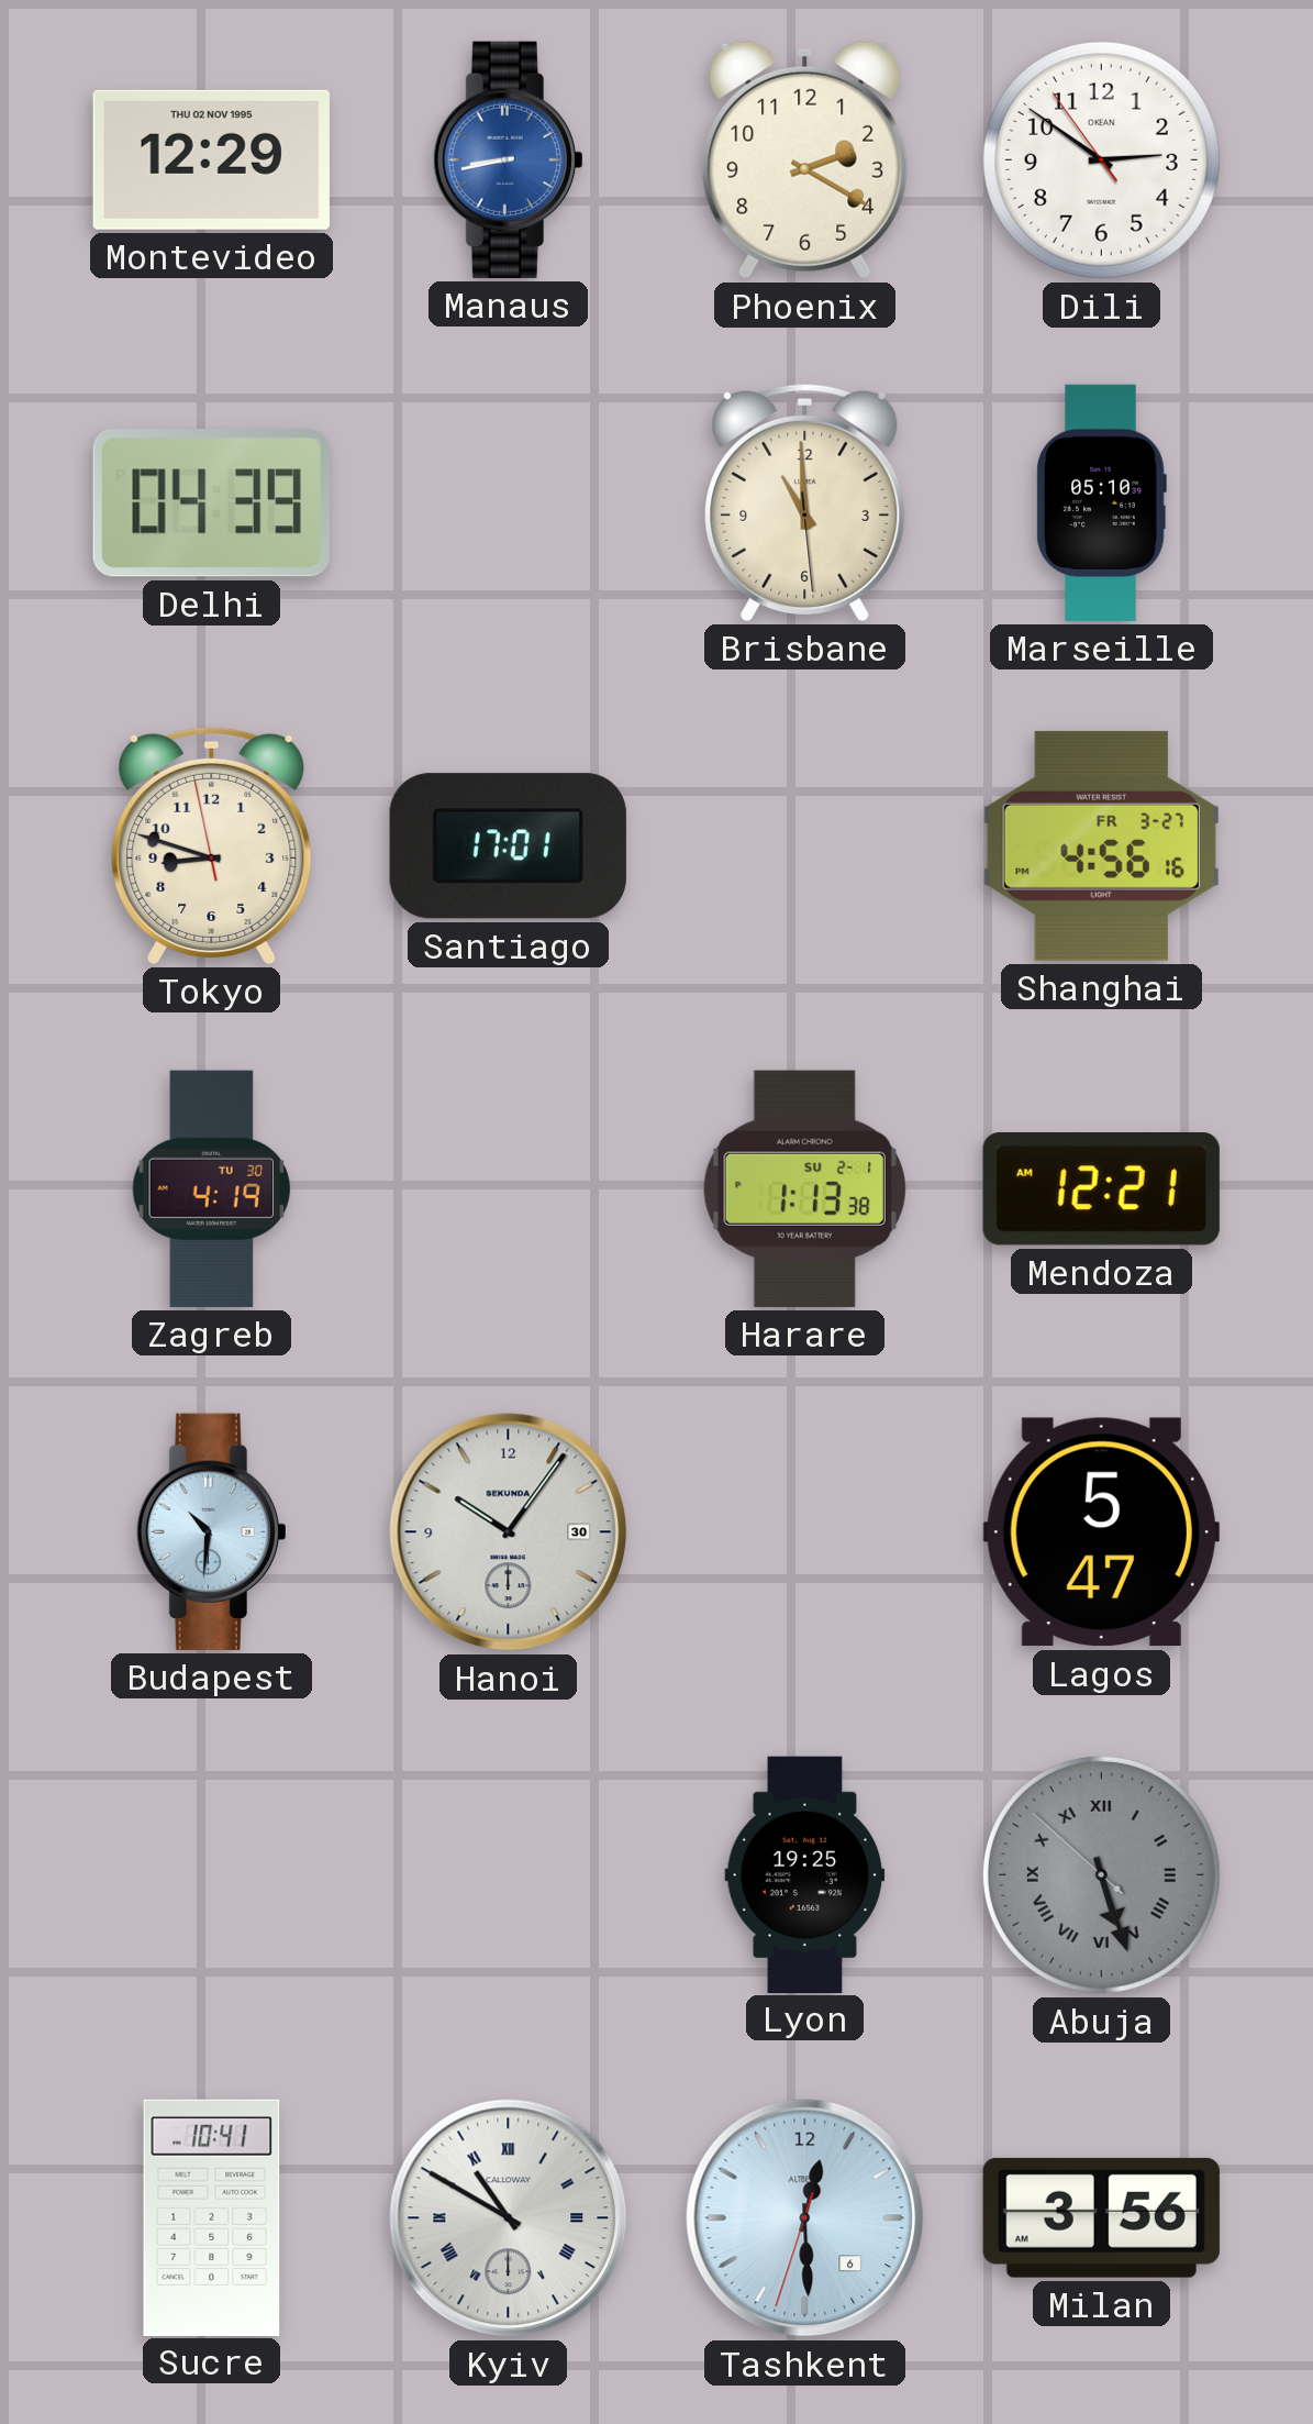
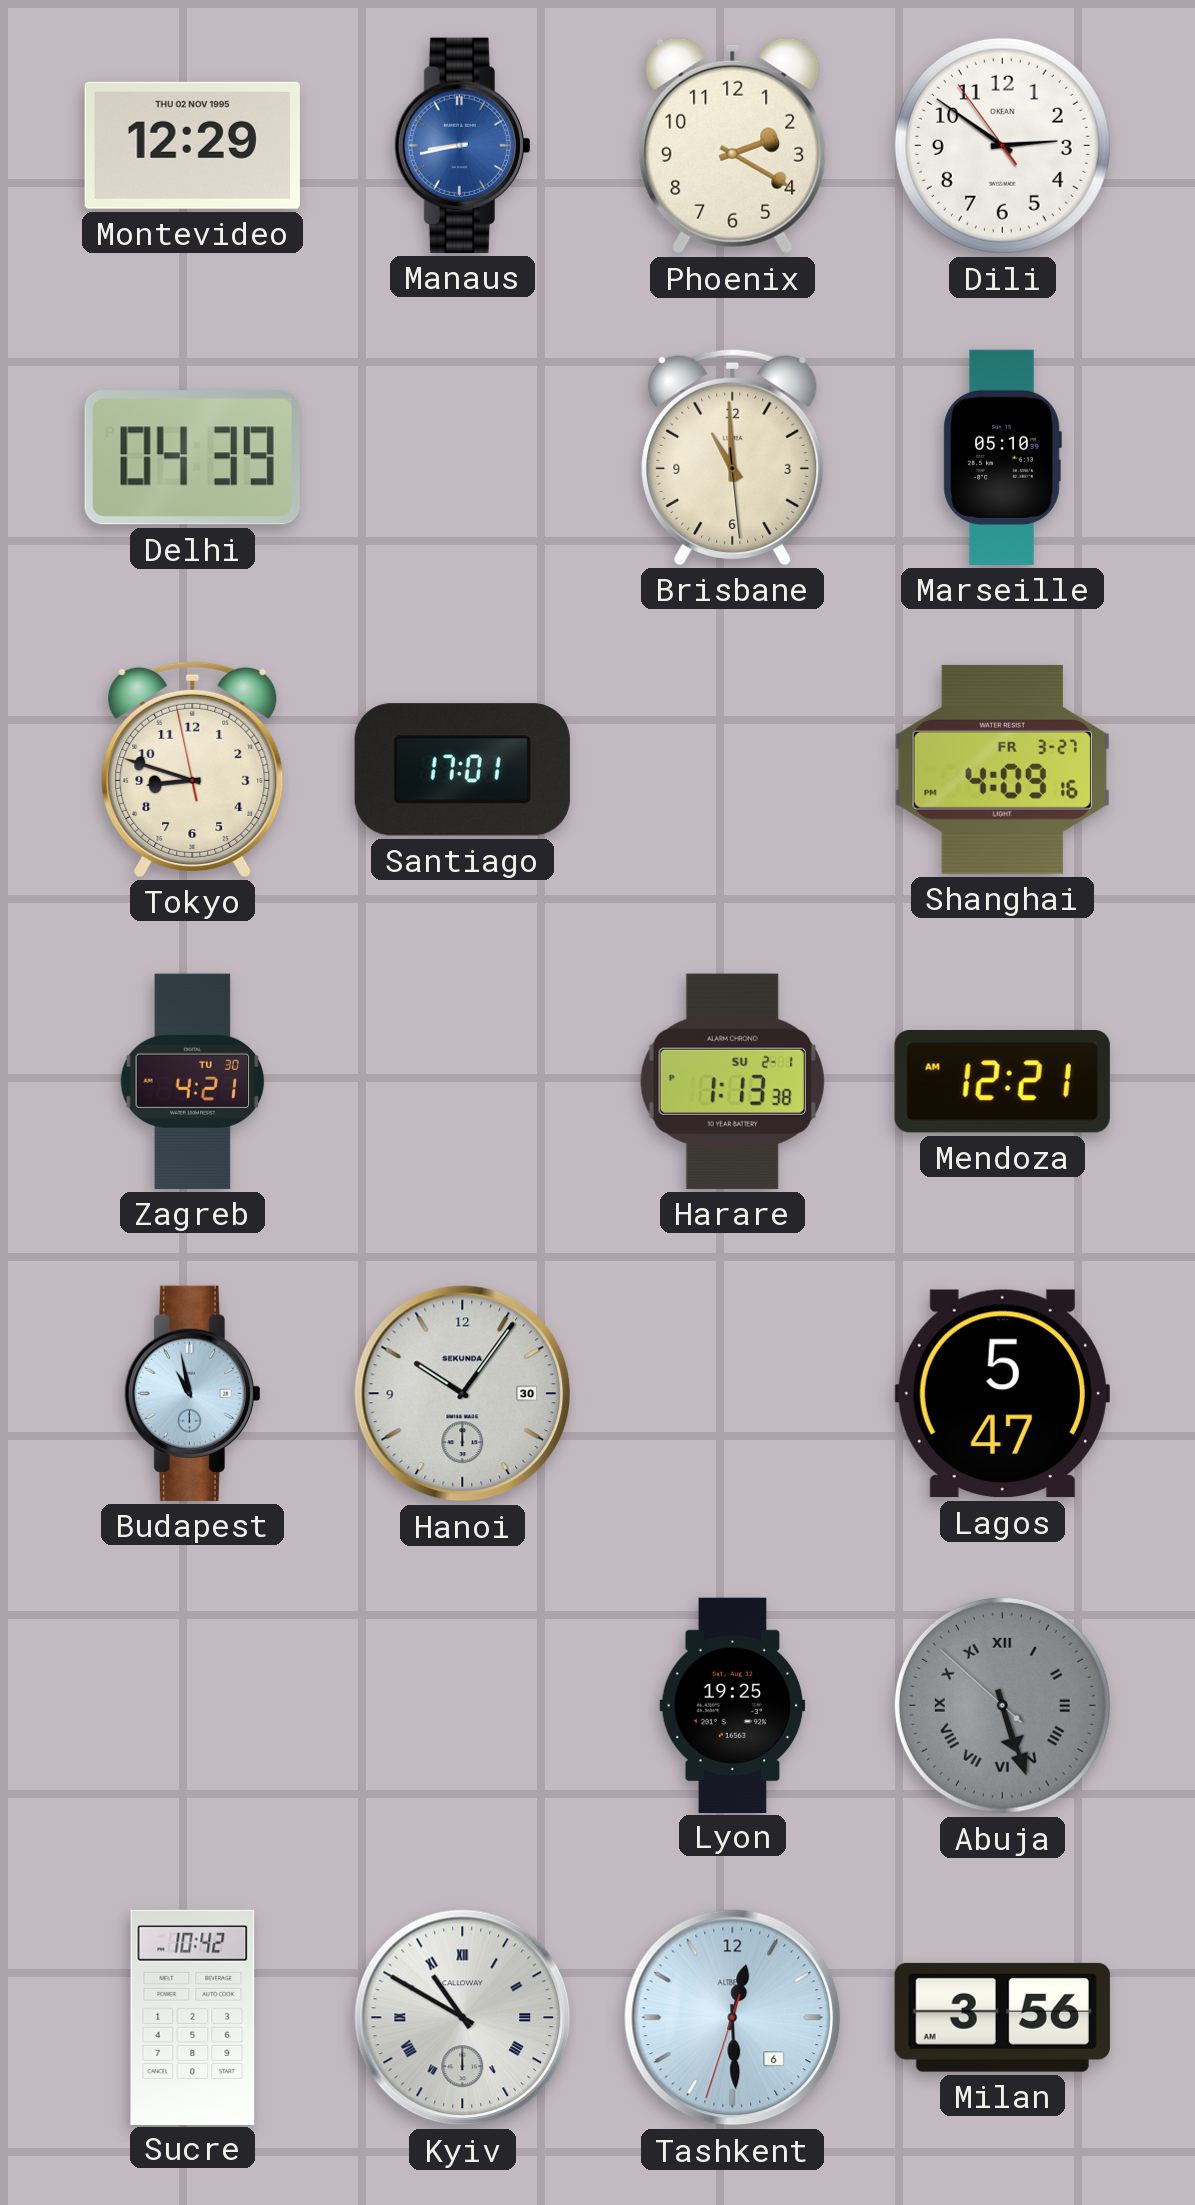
Shanghai: 4:56 -> 4:09 (1002, 769)
Zagreb: 4:19 -> 4:21 (193, 1081)
Budapest: 10:31 -> 10:58 (192, 1393)
Sucre: 10:41 -> 10:42 (193, 2017)
